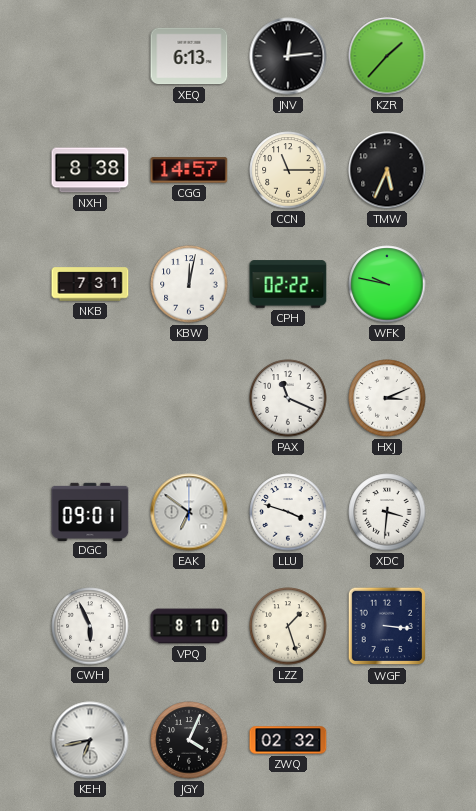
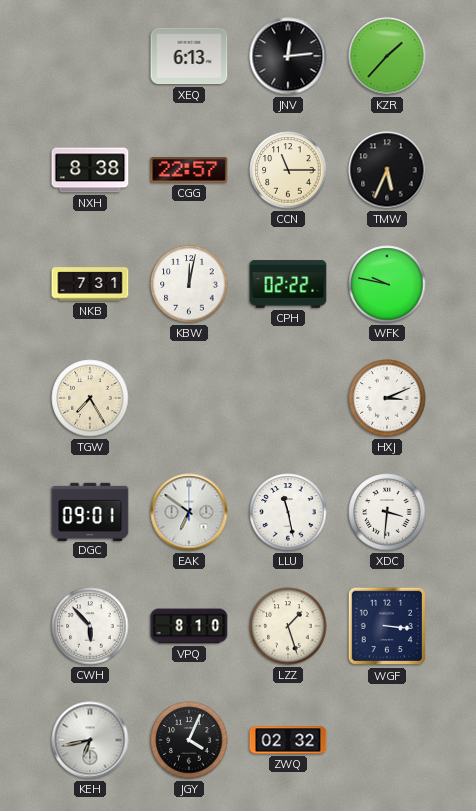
CGG: 14:57 -> 22:57 (189, 170)
TGW: none -> 7:25 (90, 398)
PAX: 11:19 -> none (288, 398)
LLU: 3:48 -> 11:28 (288, 512)
CWH: 5:56 -> 5:53 (90, 626)
